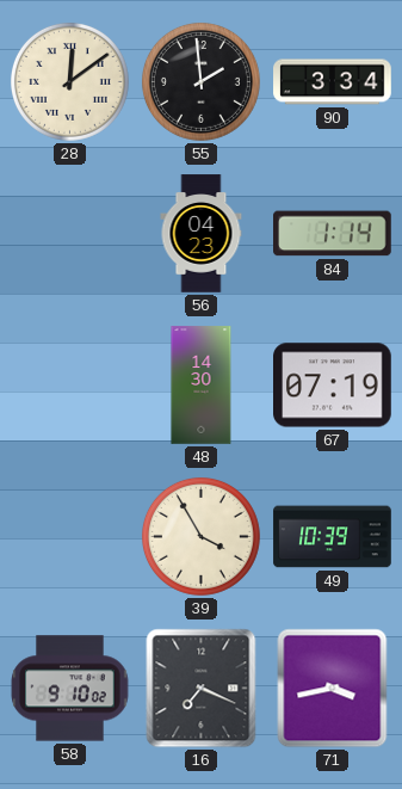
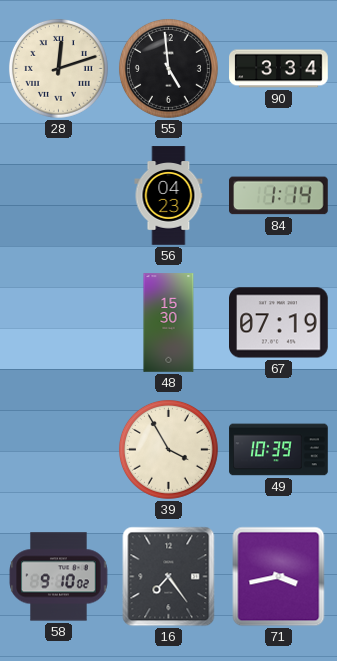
28: 12:09 -> 12:12 (58, 68)
55: 1:59 -> 4:59 (168, 68)
48: 14:30 -> 15:30 (169, 323)
16: 7:19 -> 7:24 (169, 577)
